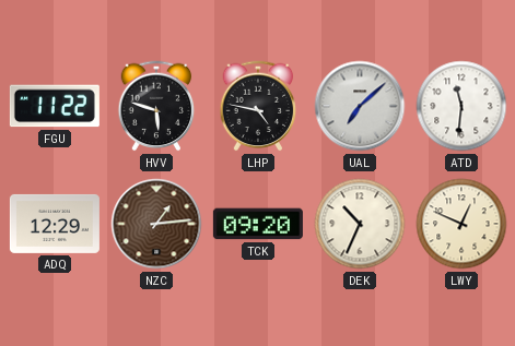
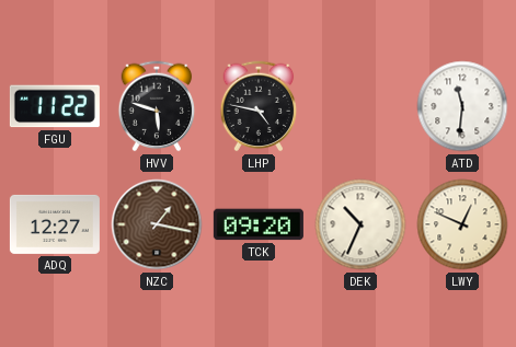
UAL: 7:08 -> none (360, 106)
ADQ: 12:29 -> 12:27 (55, 224)
NZC: 1:14 -> 1:17 (157, 224)
